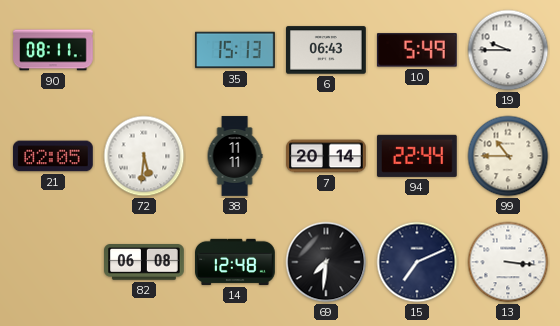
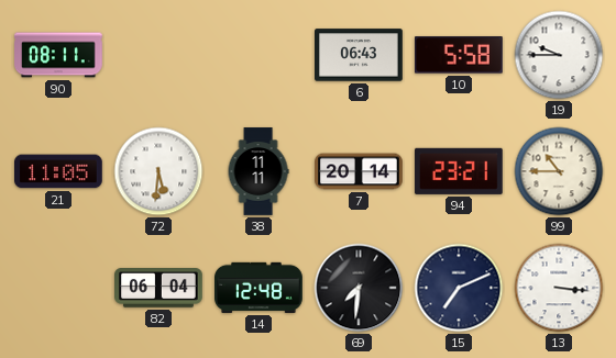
35: 15:13 -> none (236, 50)
10: 5:49 -> 5:58 (459, 55)
21: 02:05 -> 11:05 (59, 171)
94: 22:44 -> 23:21 (459, 171)
82: 06:08 -> 06:04 (159, 288)
